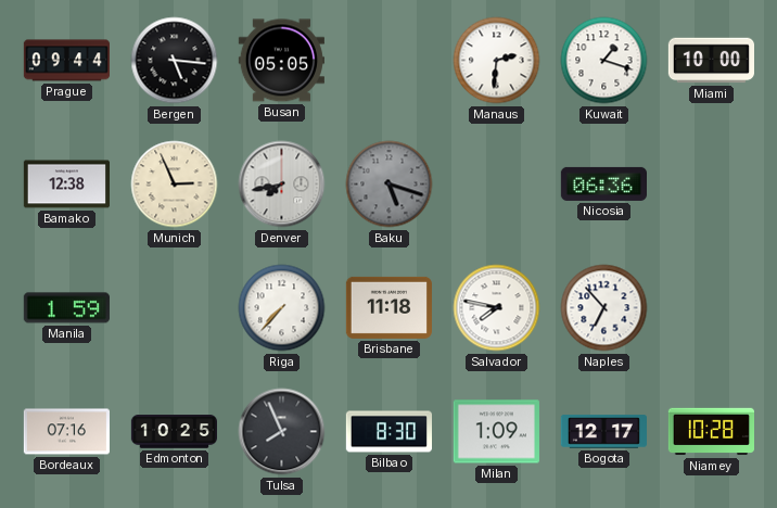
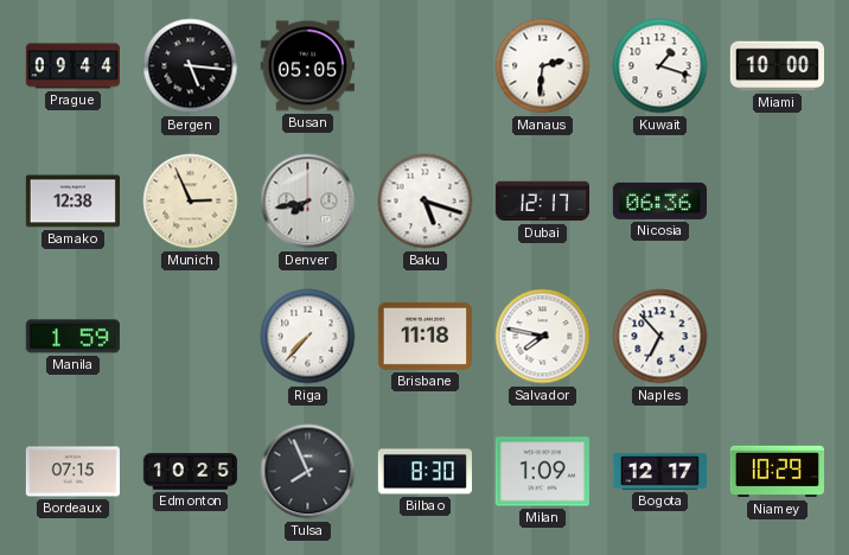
Baku dial: grey -> white (426, 202)
Dubai: none -> 12:17 (542, 202)
Bordeaux: 07:16 -> 07:15 (72, 472)
Niamey: 10:28 -> 10:29 (777, 472)
